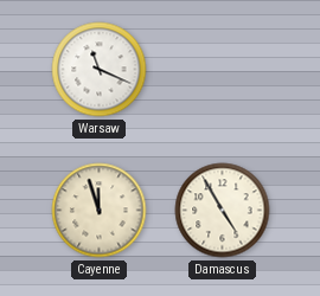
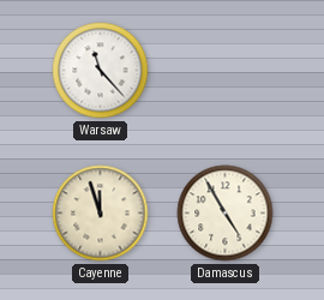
Warsaw: 11:19 -> 11:23 (101, 71)
